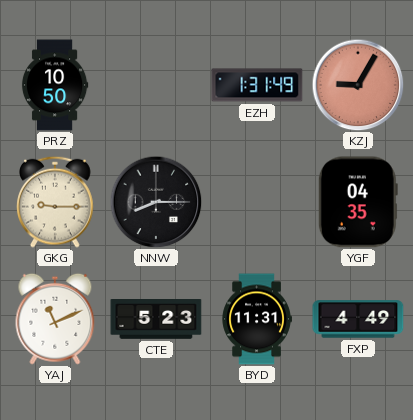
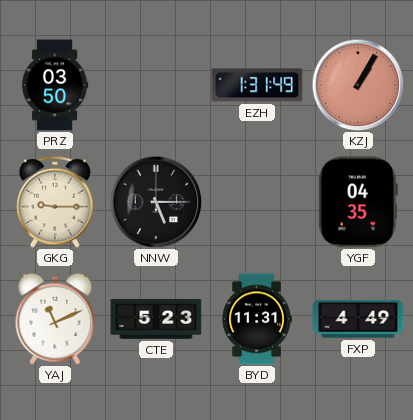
PRZ: 10:50 -> 03:50 (55, 85)
KZJ: 9:05 -> 1:05 (358, 85)
NNW: 8:15 -> 5:15 (156, 202)
